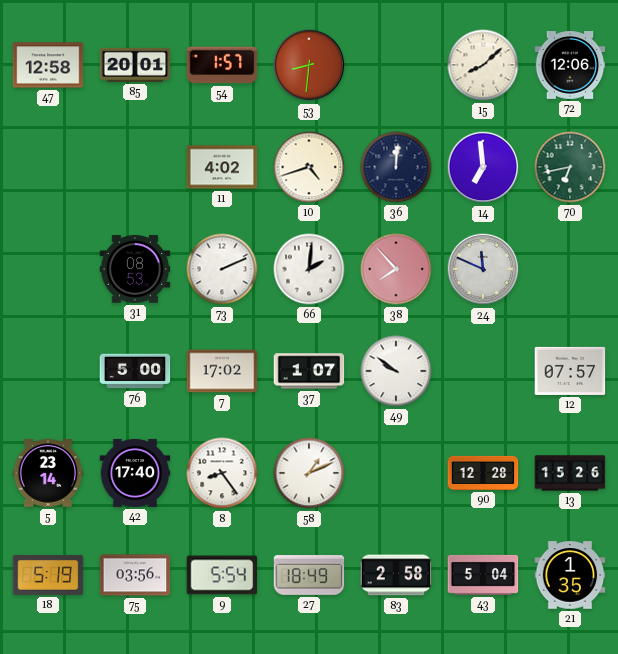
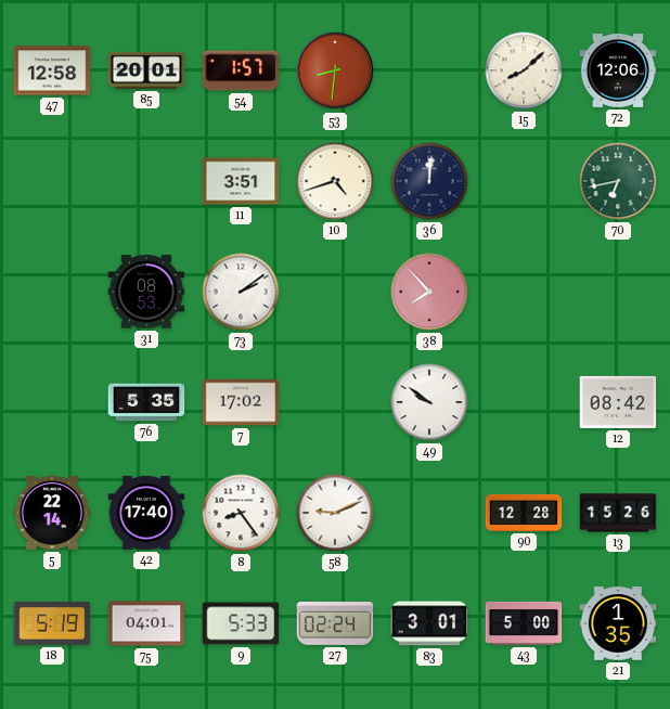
11: 4:02 -> 3:51 (241, 181)
14: 6:59 -> none (483, 167)
73: 2:11 -> 2:09 (241, 292)
66: 2:01 -> none (309, 269)
24: 11:49 -> none (483, 269)
76: 5:00 -> 5:35 (146, 402)
37: 1:07 -> none (309, 371)
12: 07:57 -> 08:42 (618, 402)
5: 23:14 -> 22:14 (52, 513)
58: 1:11 -> 9:11 (335, 513)
75: 03:56 -> 04:01 (146, 623)
9: 5:54 -> 5:33 (241, 623)
27: 18:49 -> 02:24 (335, 624)
83: 2:58 -> 3:01 (429, 623)
43: 5:04 -> 5:00 (524, 623)
